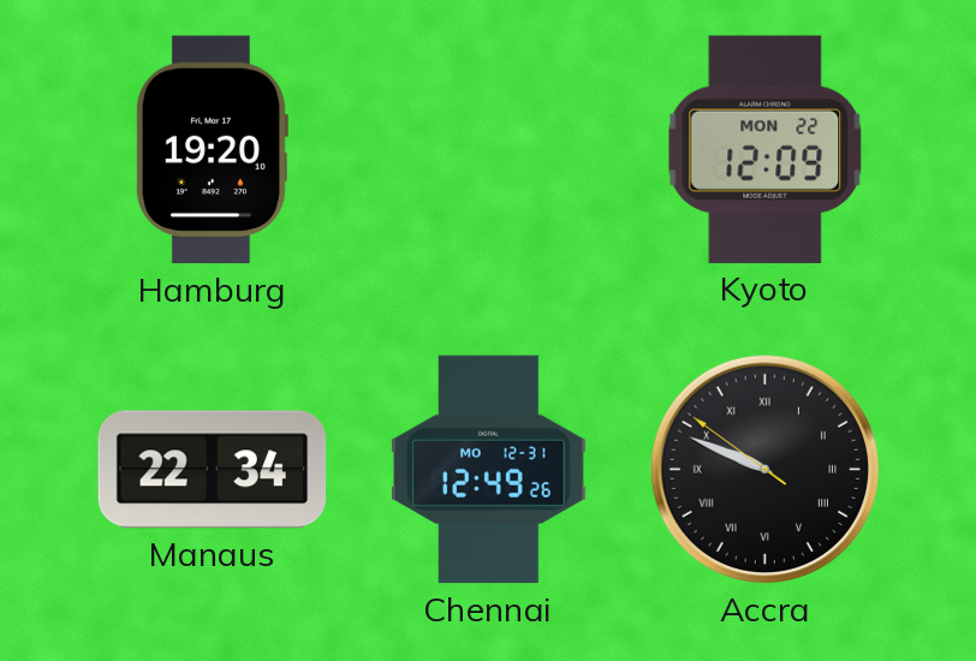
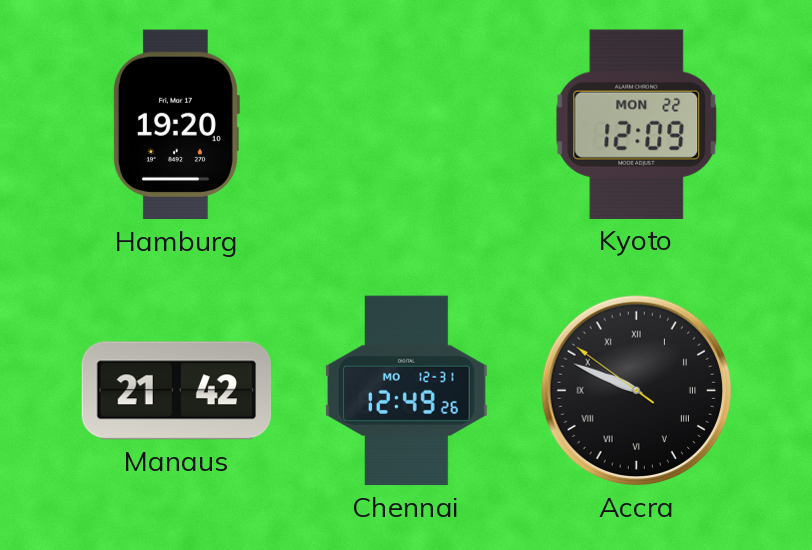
Manaus: 22:34 -> 21:42 (177, 391)
